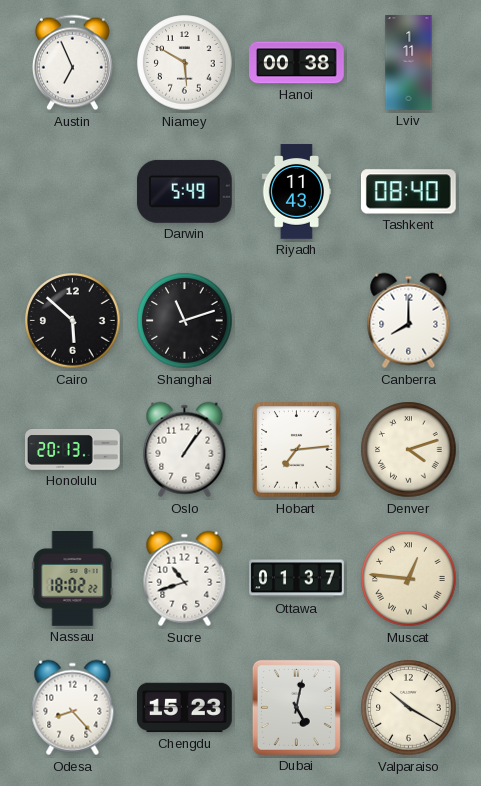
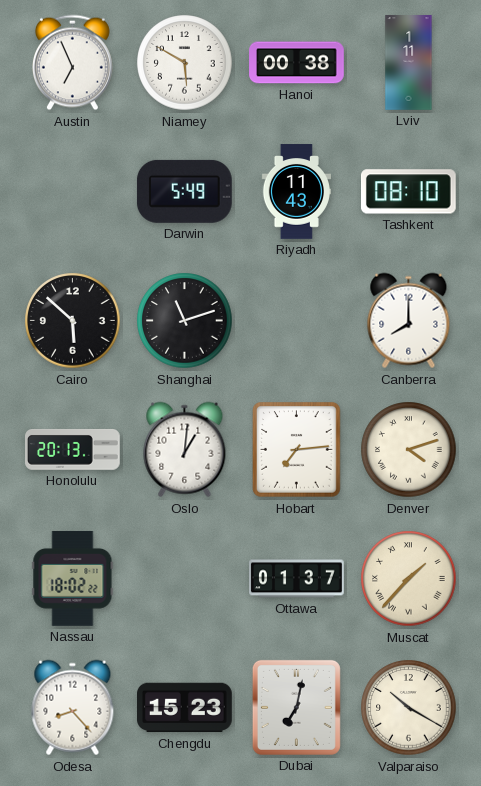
Tashkent: 08:40 -> 08:10 (408, 192)
Oslo: 1:06 -> 1:01 (185, 450)
Sucre: 10:42 -> none (185, 579)
Muscat: 12:46 -> 1:37 (409, 579)
Dubai: 5:02 -> 7:02 (296, 707)
